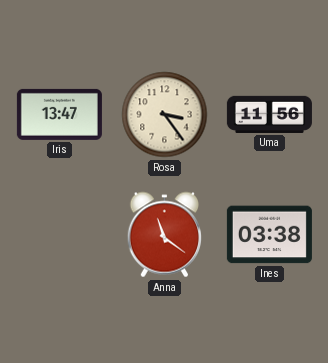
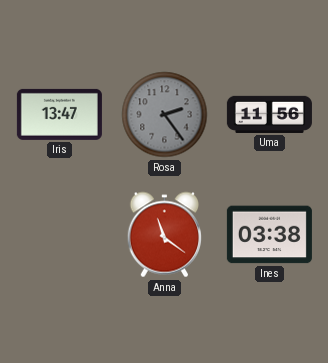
Rosa: 3:24 -> 2:24 (165, 115)
Rosa dial: cream -> grey (165, 115)
